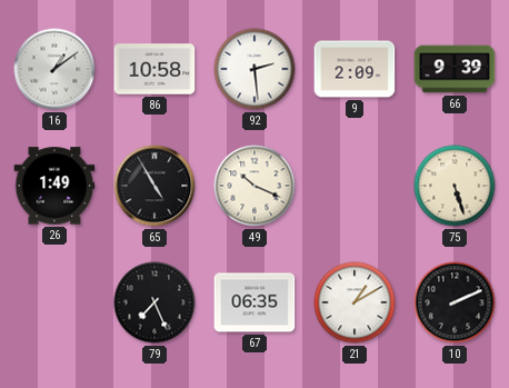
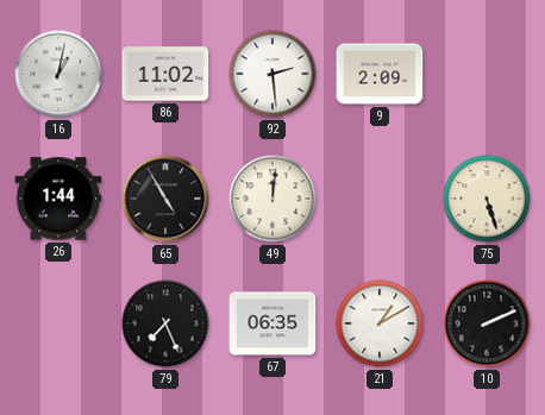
16: 1:09 -> 1:02 (58, 74)
86: 10:58 -> 11:02 (165, 74)
66: 9:39 -> none (455, 69)
26: 1:49 -> 1:44 (58, 199)
49: 10:19 -> 12:01 (272, 199)
